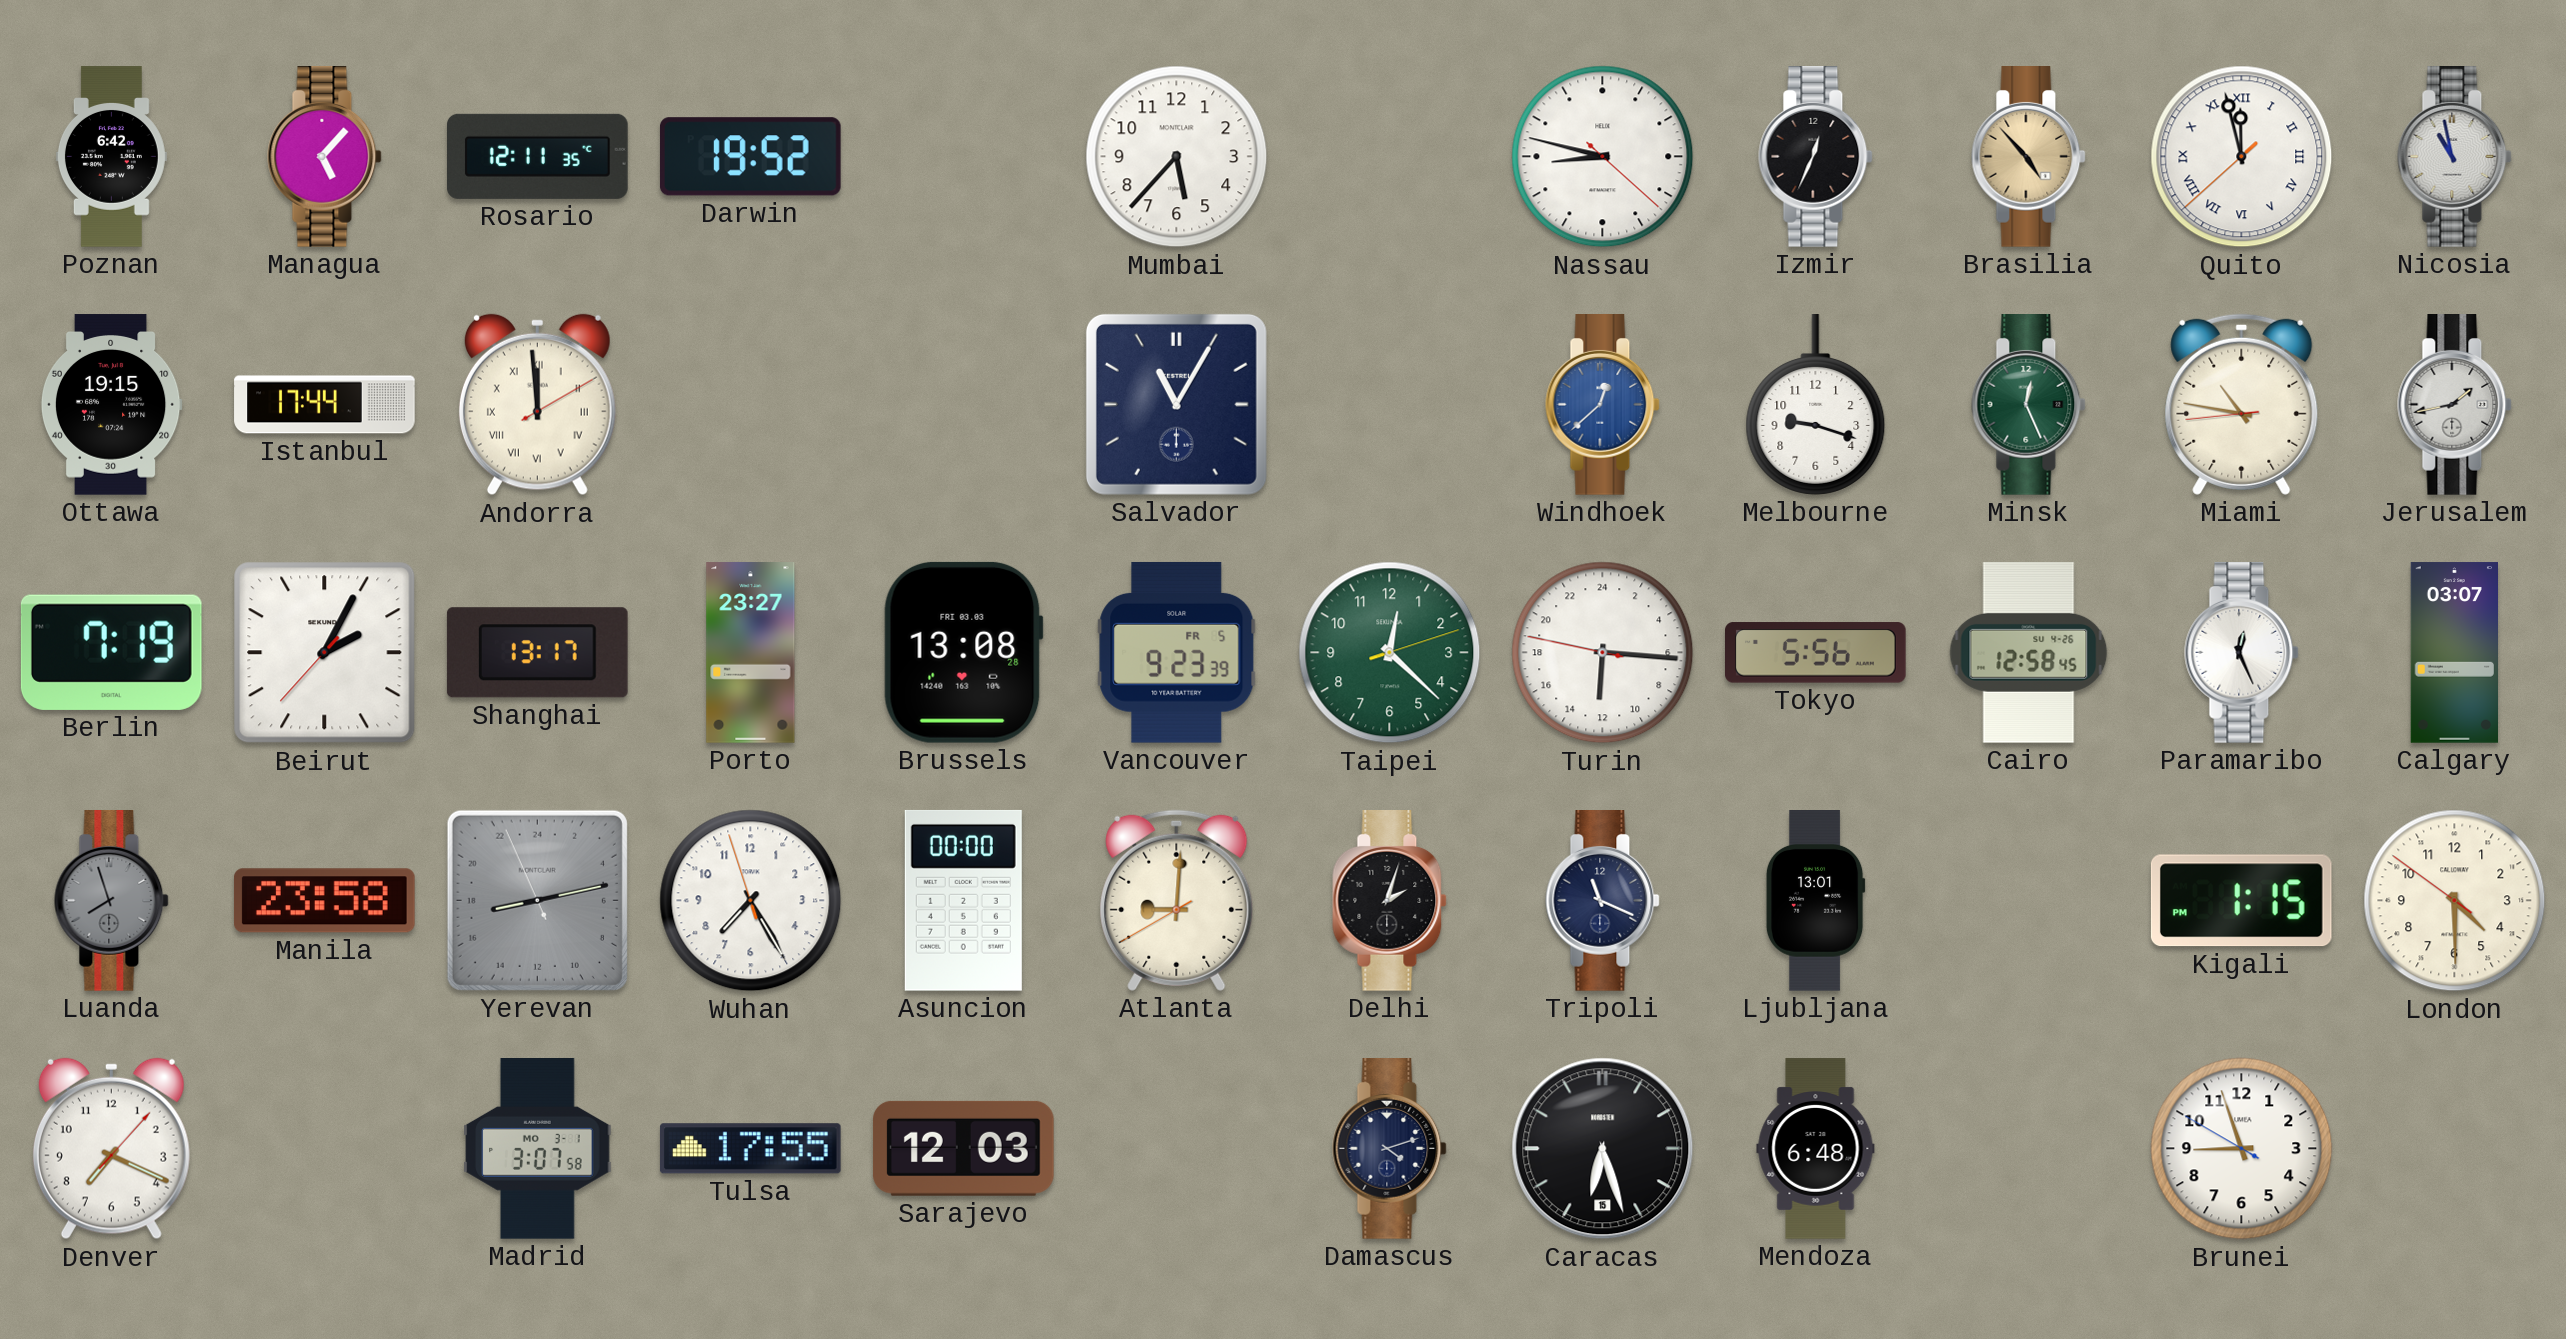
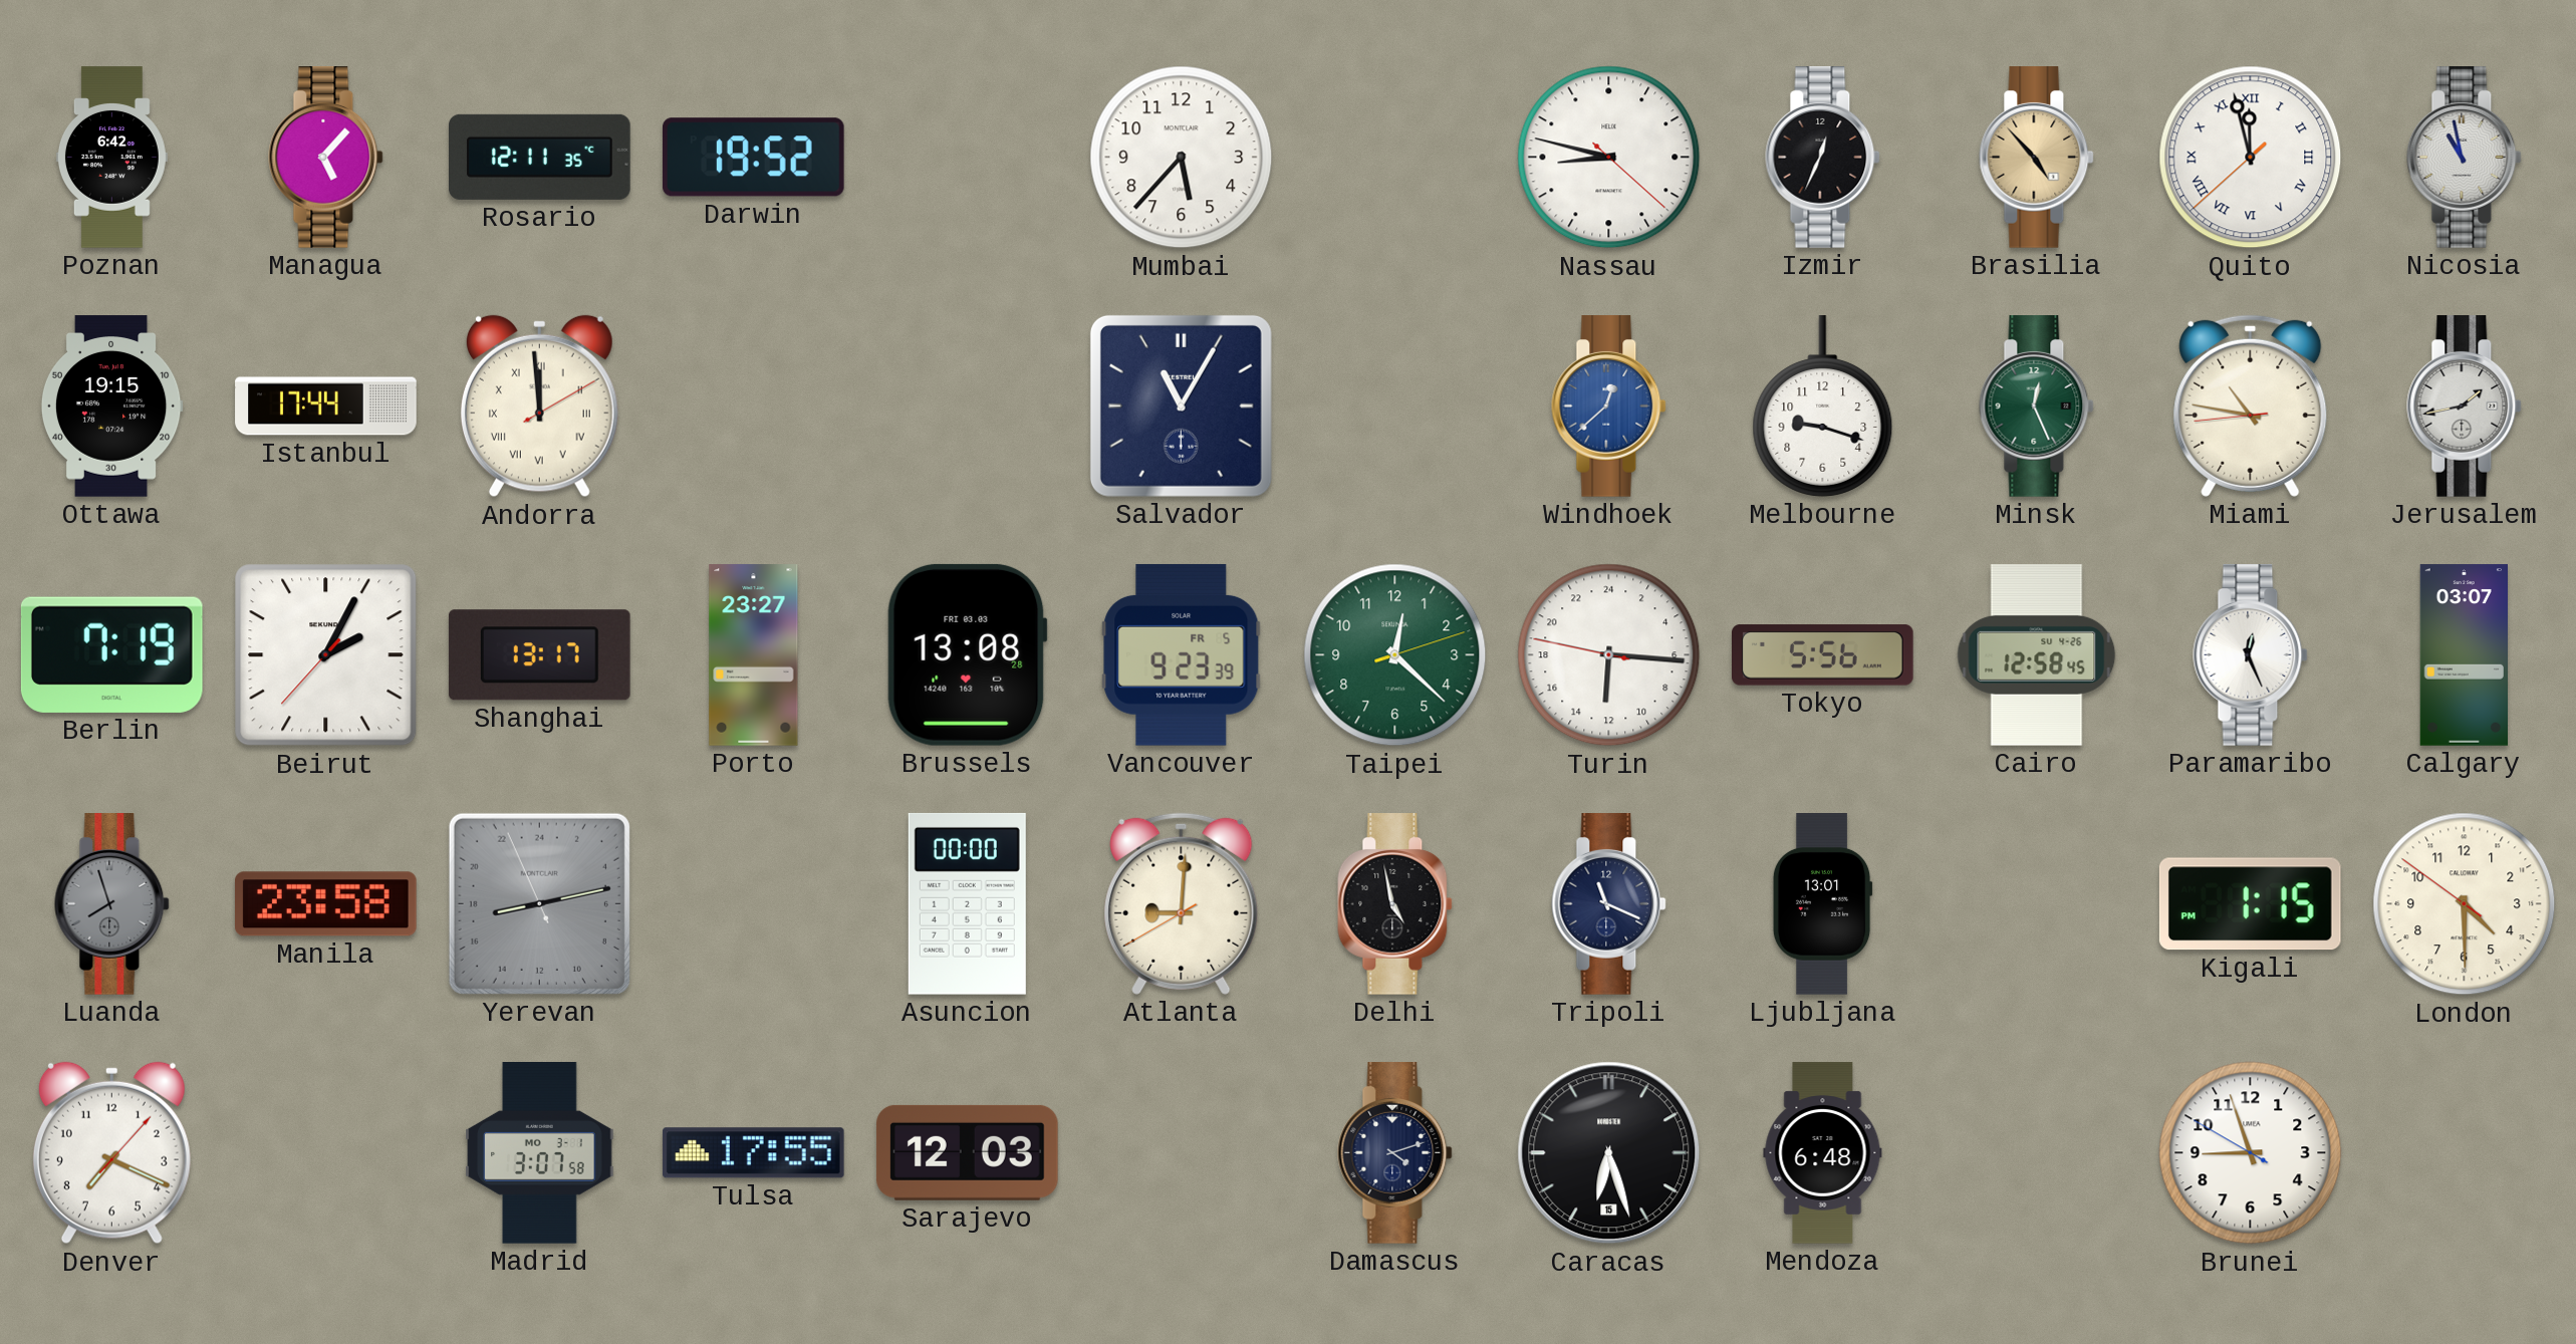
Wuhan: 7:24 -> none (751, 901)
Delhi: 2:03 -> 4:58 (1395, 904)
